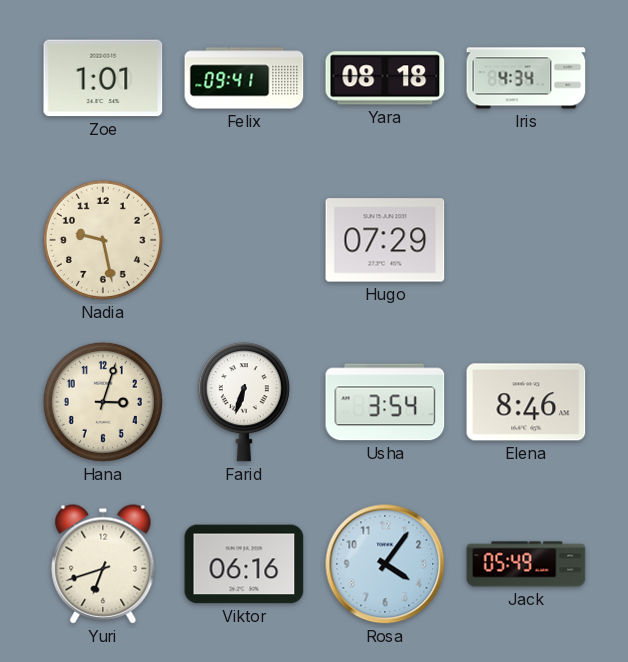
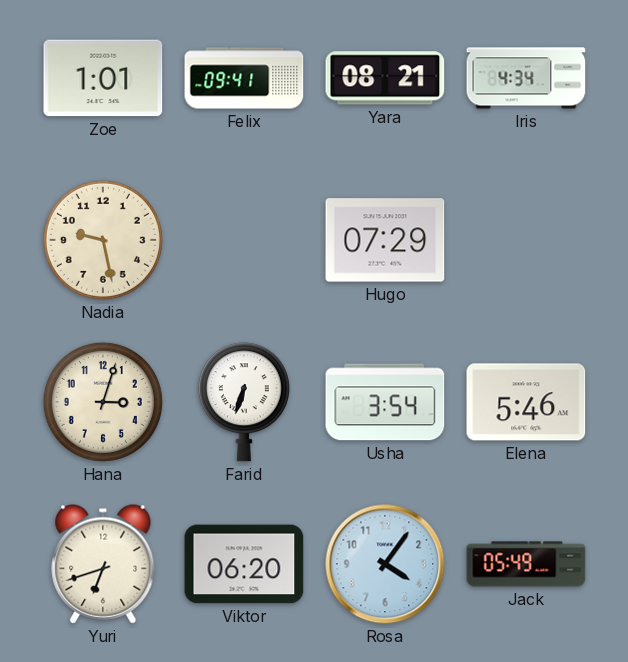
Yara: 08:18 -> 08:21 (385, 78)
Elena: 8:46 -> 5:46 (526, 402)
Viktor: 06:16 -> 06:20 (244, 564)
